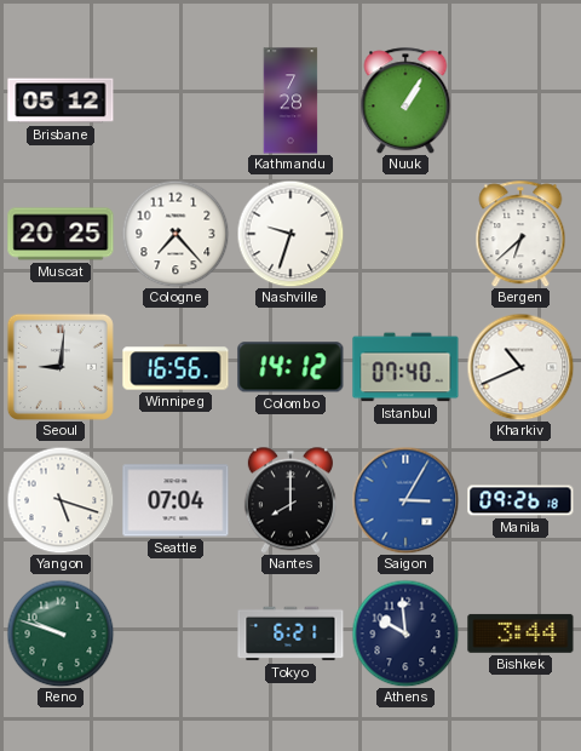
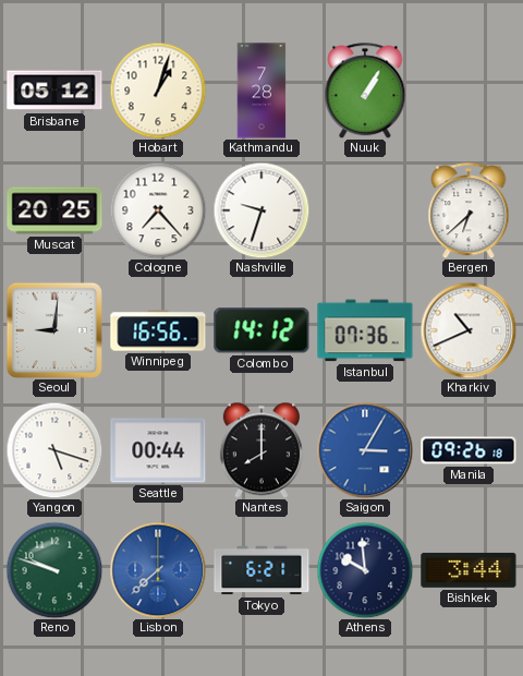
Hobart: none -> 1:03 (158, 90)
Istanbul: 07:40 -> 07:36 (365, 330)
Seattle: 07:04 -> 00:44 (158, 450)
Lisbon: none -> 7:38 (158, 570)
